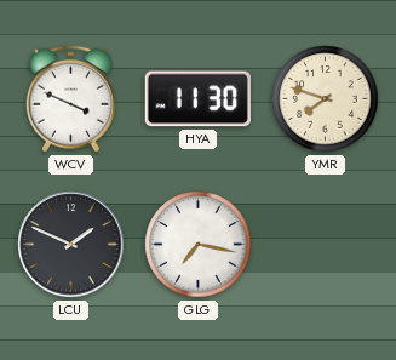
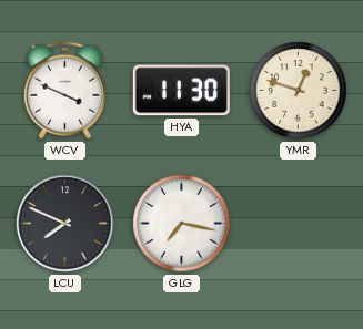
YMR: 7:48 -> 12:48 (299, 91)
LCU: 1:49 -> 7:49 (65, 224)
